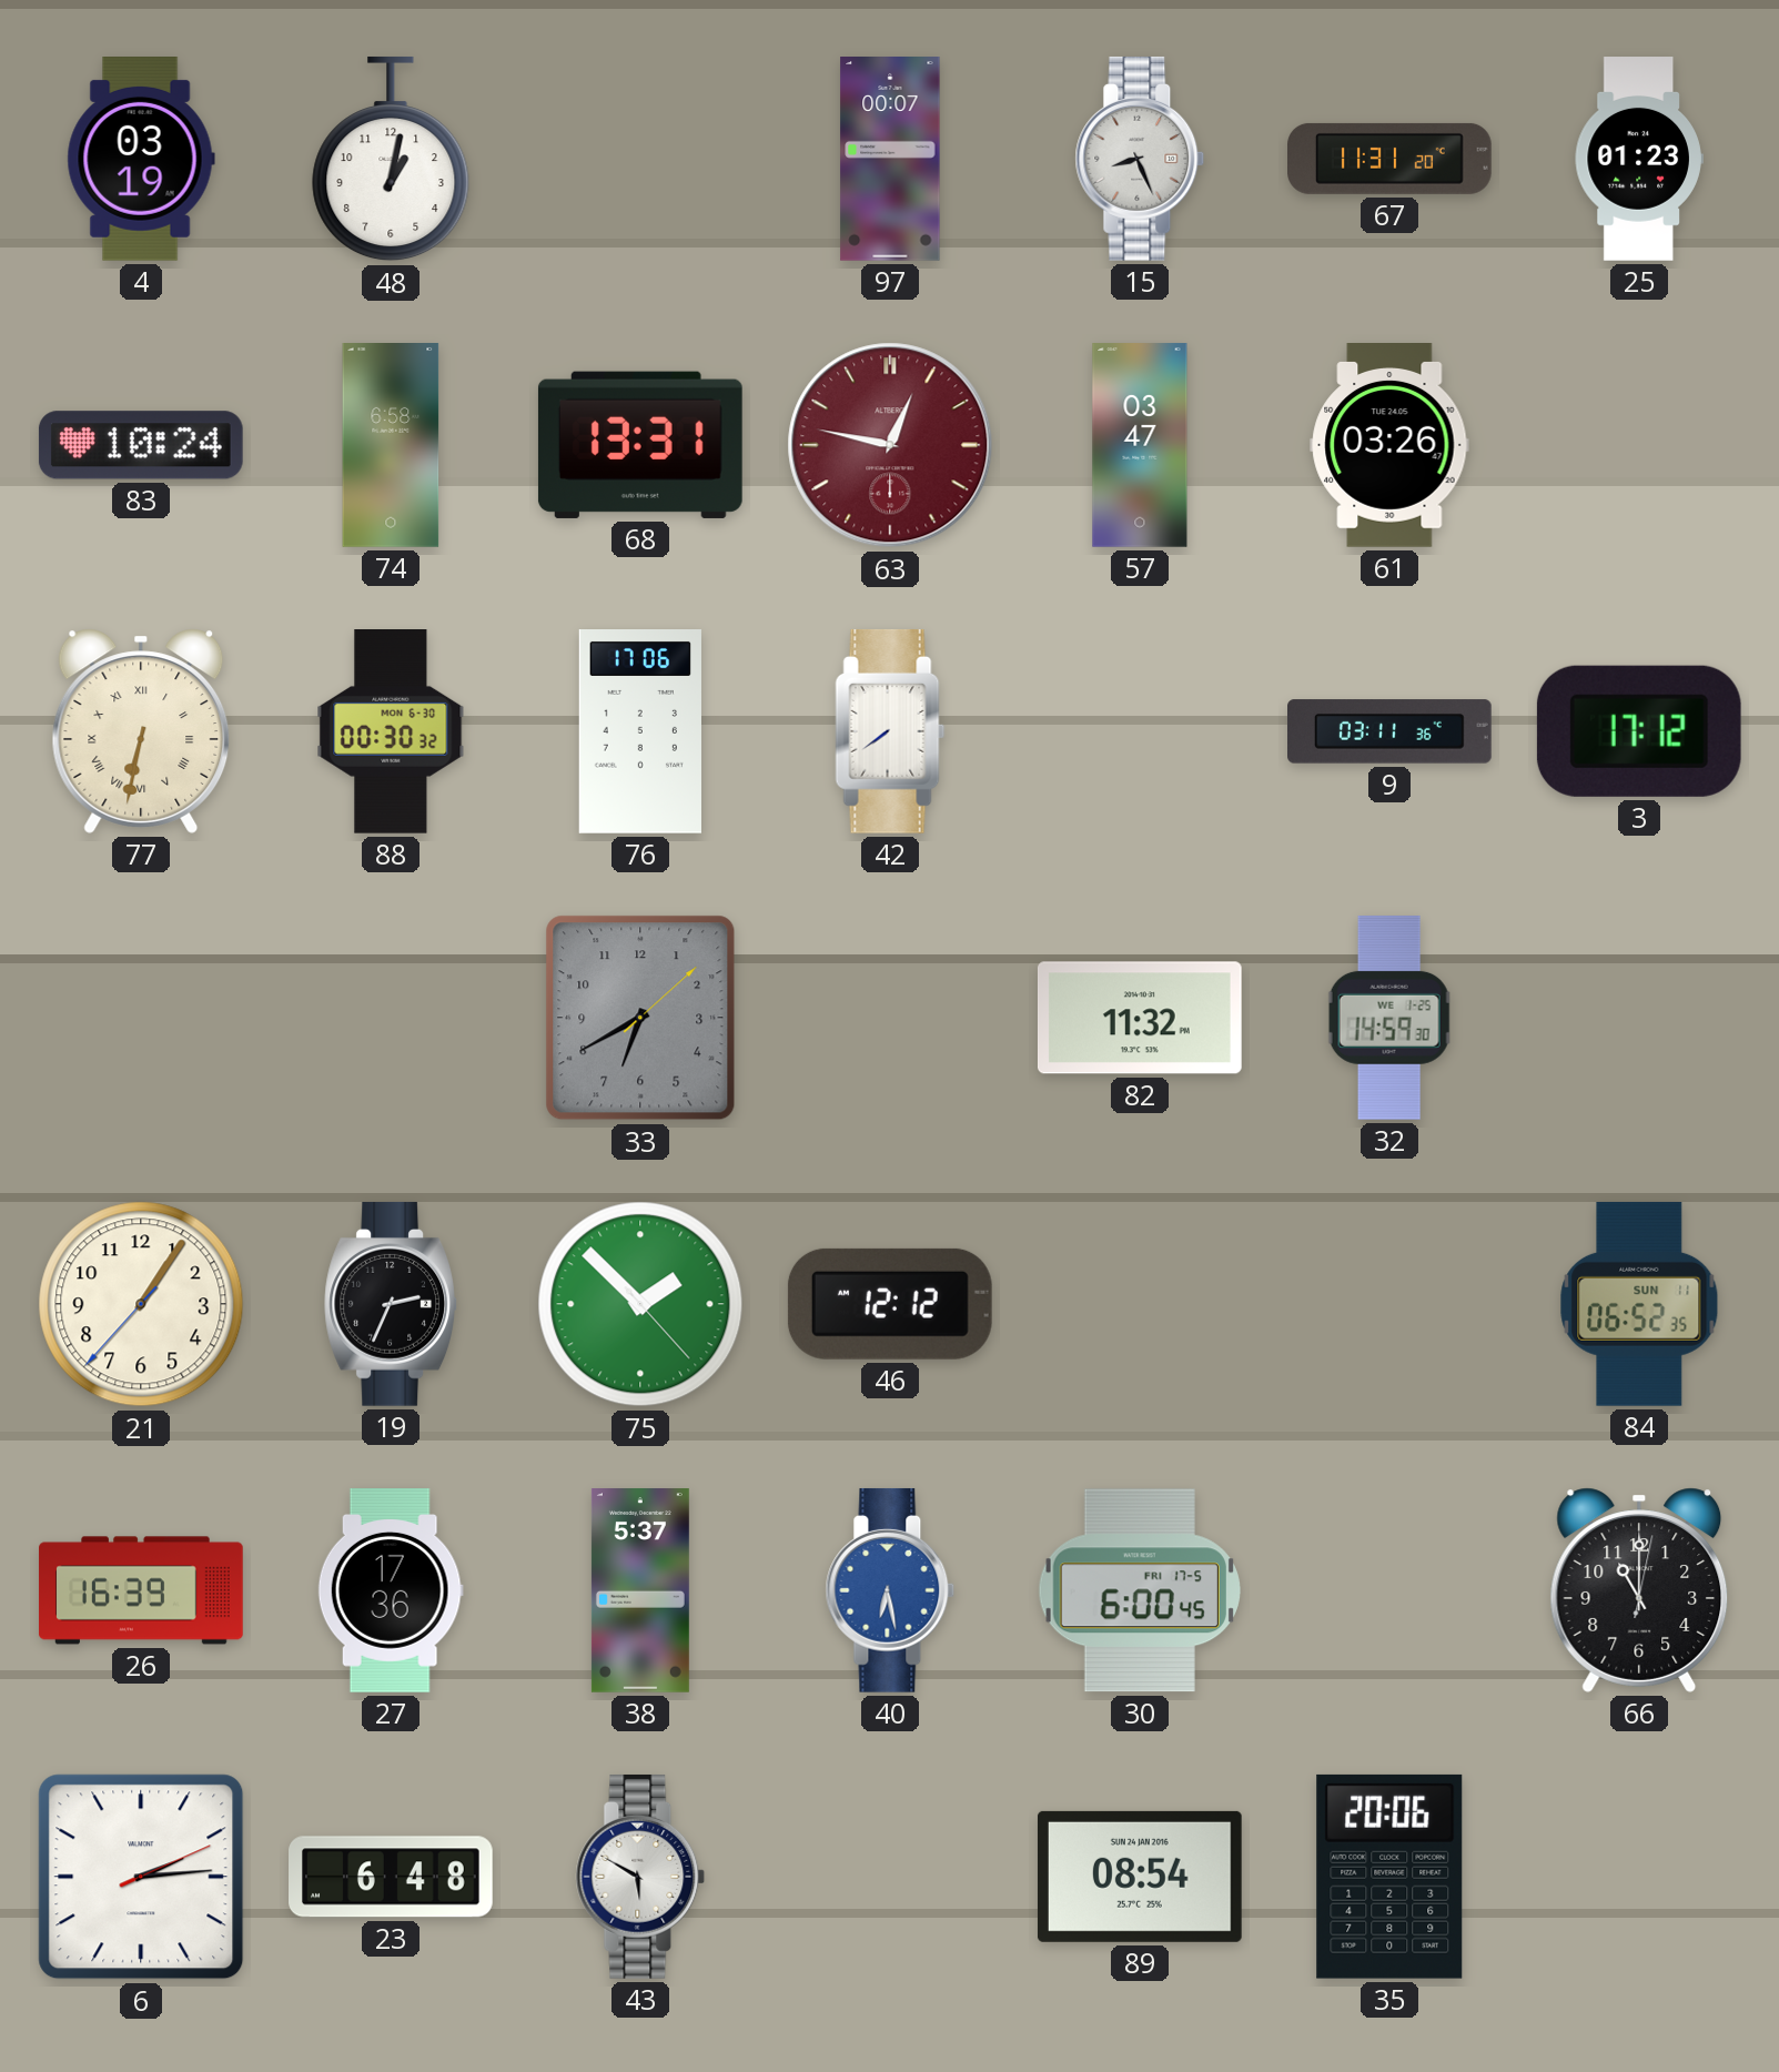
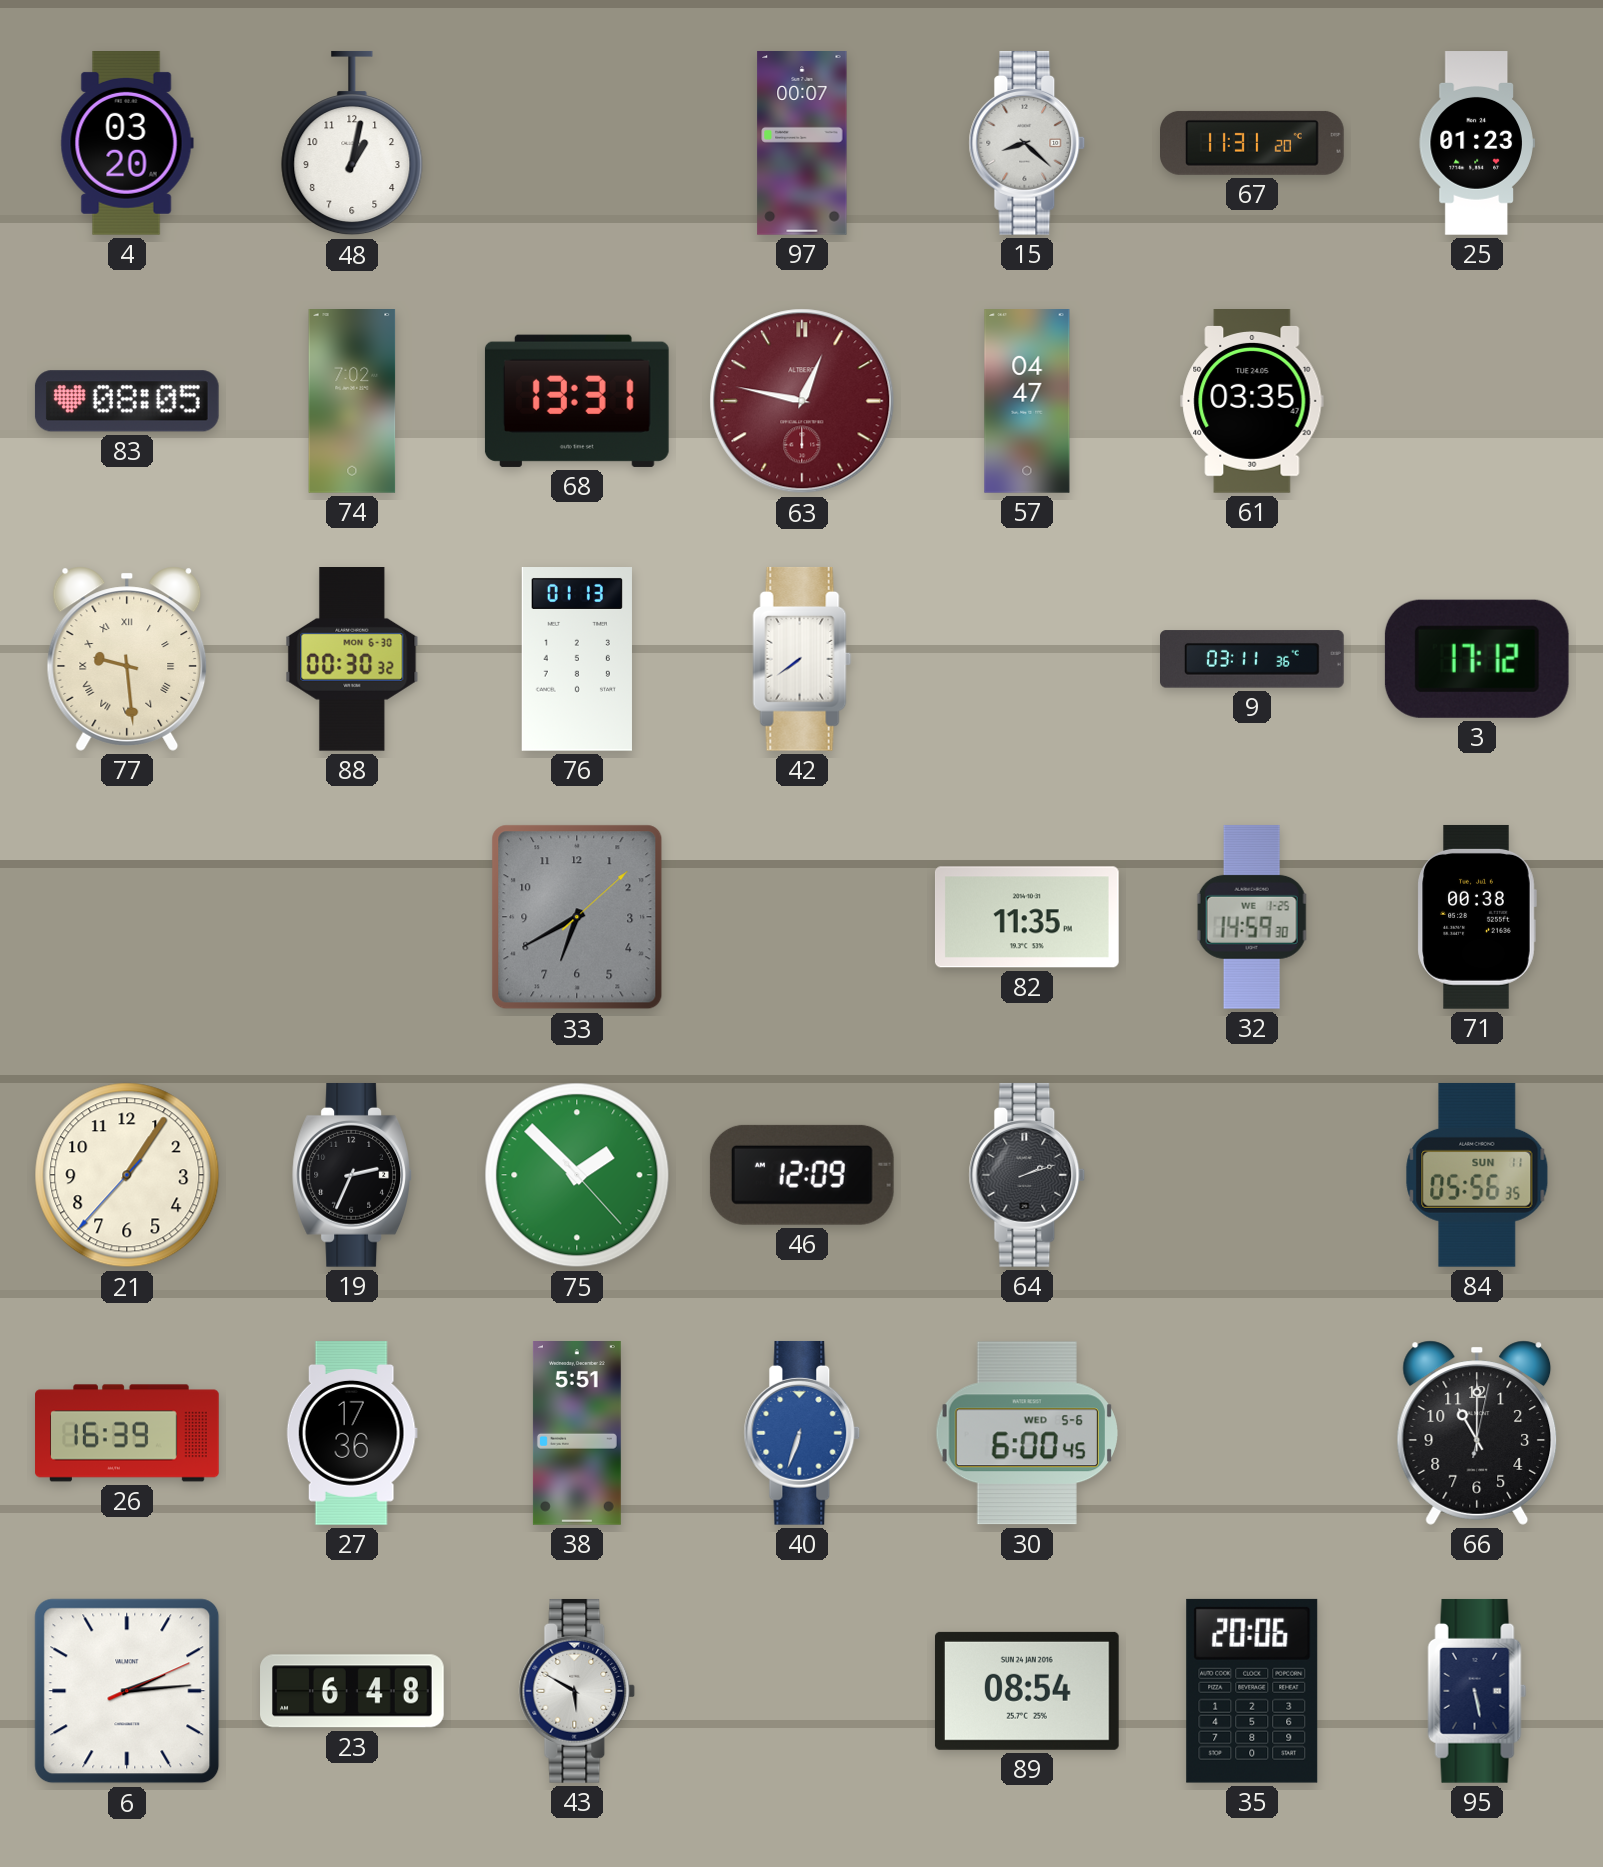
4: 03:19 -> 03:20 (127, 144)
15: 8:26 -> 8:22 (1027, 143)
83: 10:24 -> 08:05 (127, 401)
74: 6:58 -> 7:02 (352, 402)
57: 03:47 -> 04:47 (1027, 401)
61: 03:26 -> 03:35 (1252, 402)
77: 6:32 -> 9:29 (127, 659)
76: 17:06 -> 01:13 (577, 660)
82: 11:32 -> 11:35 (1027, 917)
71: none -> 00:38 (1477, 917)
46: 12:12 -> 12:09 (802, 1175)
64: none -> 2:12 (1027, 1175)
84: 06:52 -> 05:56 (1477, 1175)
38: 5:37 -> 5:51 (577, 1434)
40: 6:28 -> 6:33 (802, 1433)
30 date: FRI 17-5 -> WED 5-6 (1027, 1433)
95: none -> 5:28 (1477, 1691)
